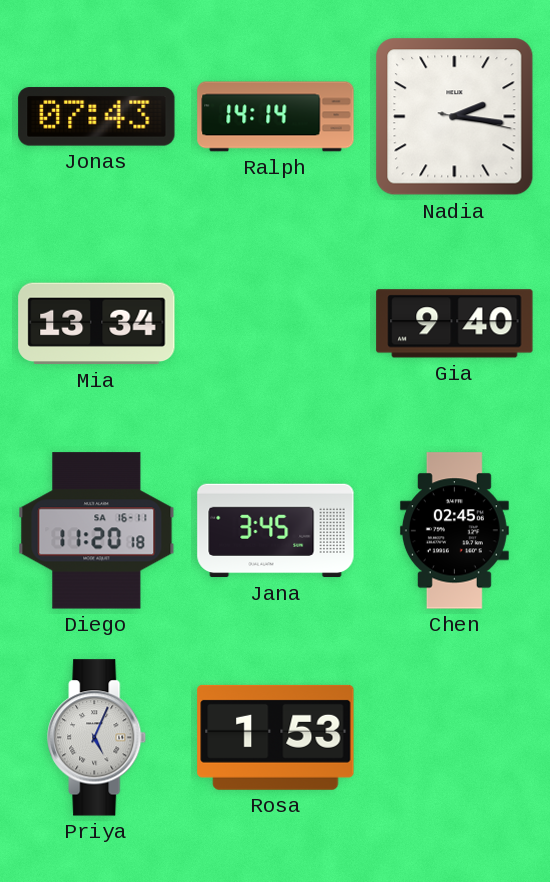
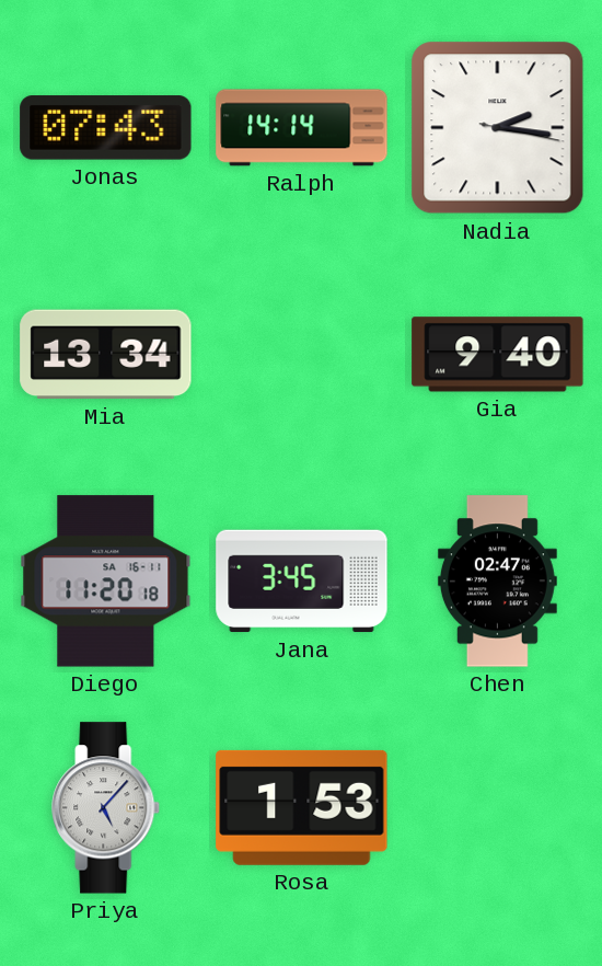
Chen: 02:45 -> 02:47 (497, 582)
Priya: 5:04 -> 5:07 (106, 808)
